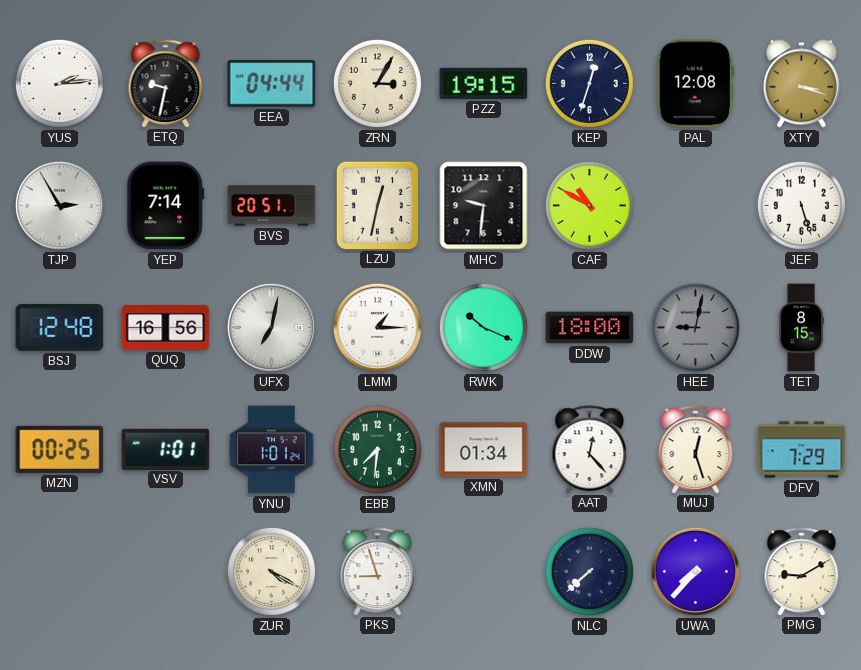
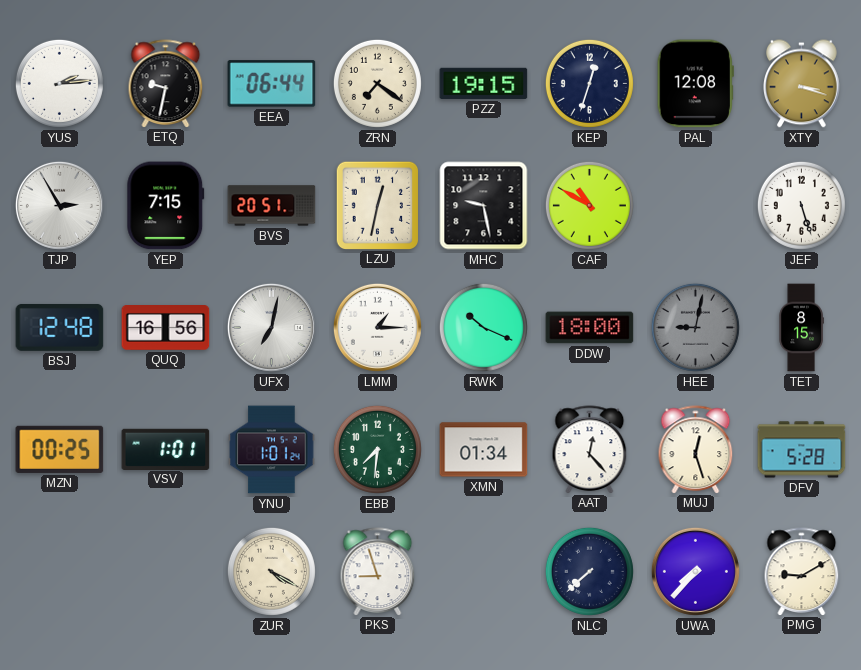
EEA: 04:44 -> 06:44 (272, 84)
ZRN: 3:05 -> 7:21 (377, 83)
YEP: 7:14 -> 7:15 (166, 206)
MHC: 9:31 -> 9:28 (484, 206)
DFV: 7:29 -> 5:28 (802, 450)
